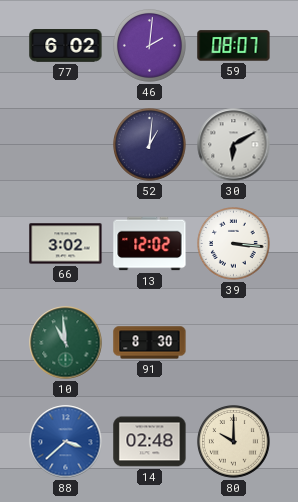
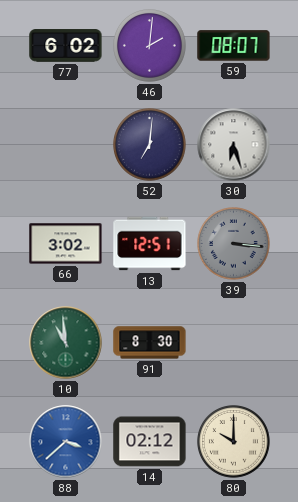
52: 1:01 -> 7:01 (150, 145)
30: 6:10 -> 6:27 (234, 145)
13: 12:02 -> 12:51 (150, 244)
39 dial: white -> grey (234, 244)
14: 02:48 -> 02:12 (150, 442)
